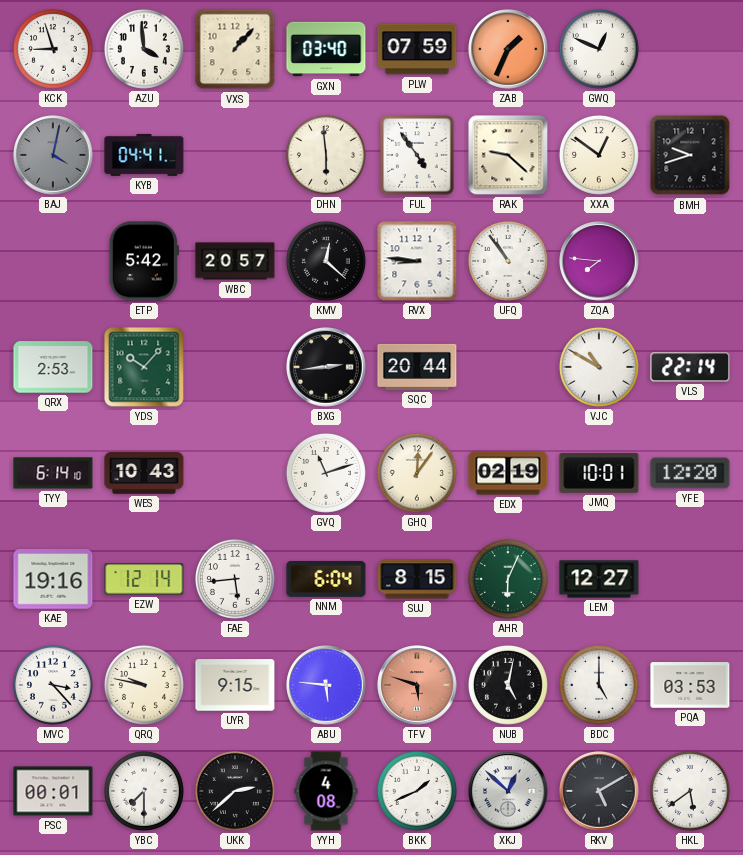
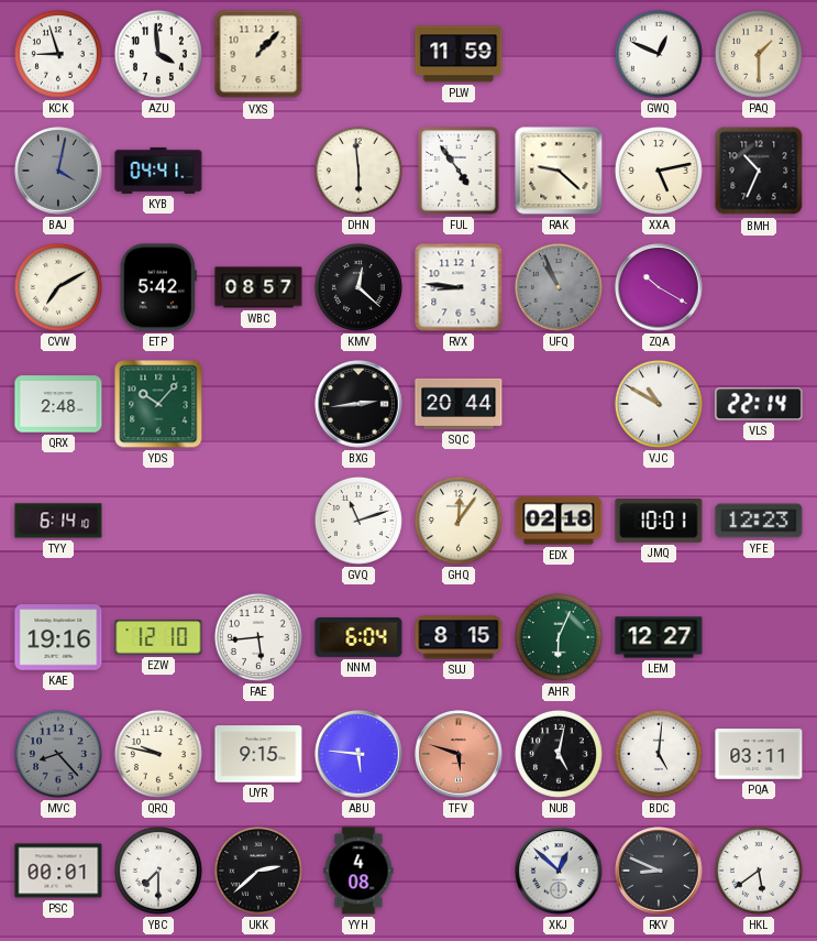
GXN: 03:40 -> none (326, 49)
PLW: 07:59 -> 11:59 (459, 54)
ZAB: 1:34 -> none (508, 49)
PAQ: none -> 1:30 (759, 54)
XXA: 12:51 -> 5:13 (659, 171)
BMH: 9:42 -> 10:34 (759, 171)
CVW: none -> 7:10 (58, 287)
WBC: 20:57 -> 08:57 (258, 287)
UFQ: 10:54 -> 10:56 (559, 287)
UFQ dial: white -> grey (559, 287)
ZQA: 7:46 -> 10:20 (659, 287)
QRX: 2:53 -> 2:48 (58, 404)
WES: 10:43 -> none (144, 473)
EDX: 02:19 -> 02:18 (559, 521)
YFE: 12:20 -> 12:23 (759, 521)
EZW: 12:14 -> 12:10 (158, 637)
MVC: 3:23 -> 8:23 (58, 754)
MVC dial: white -> grey (58, 754)
BDC: 5:00 -> 5:01 (659, 754)
PQA: 03:53 -> 03:11 (759, 754)
BKK: 1:41 -> none (417, 791)
RKV: 5:10 -> 8:49 (659, 871)
